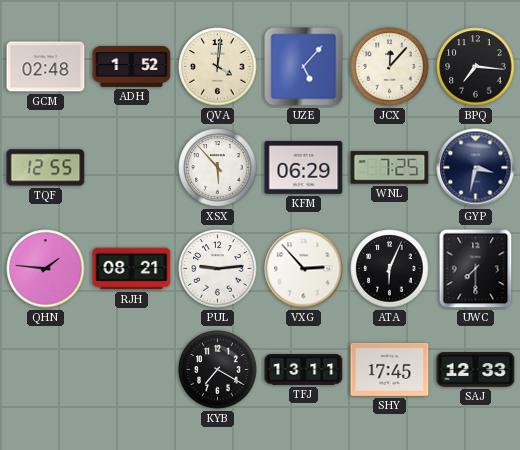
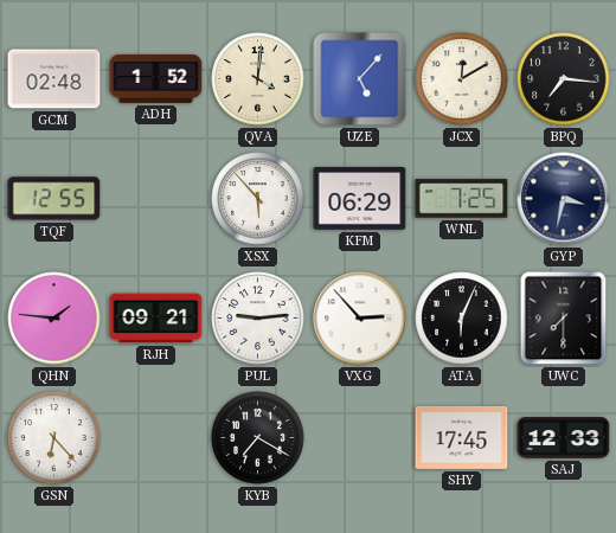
JCX: 12:07 -> 12:10 (462, 79)
RJH: 08:21 -> 09:21 (156, 319)
GSN: none -> 6:23 (54, 438)
TFJ: 13:11 -> none (304, 370)
